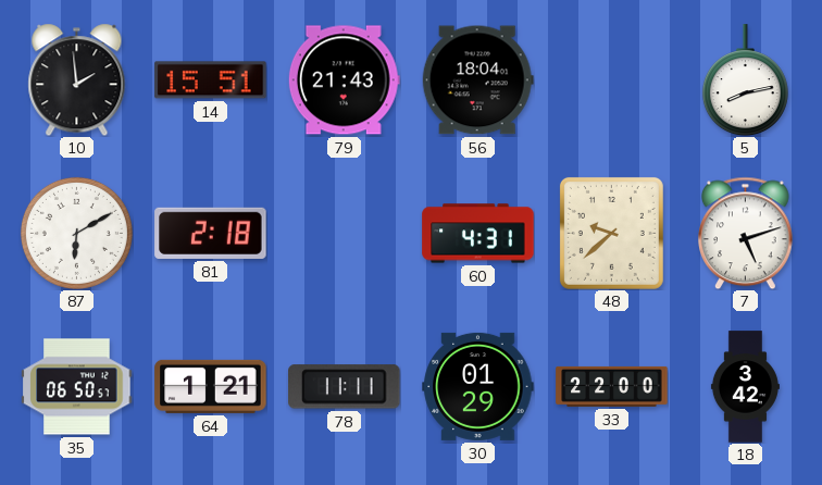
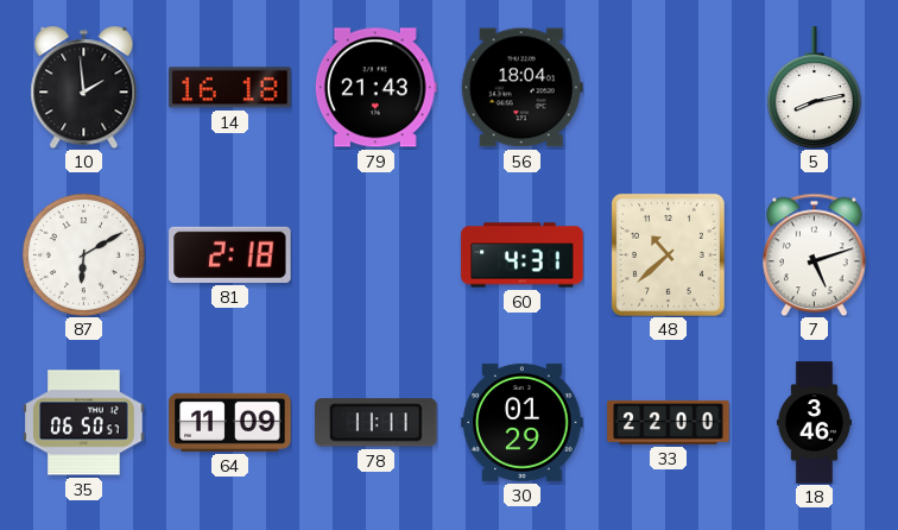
14: 15:51 -> 16:18 (230, 88)
48: 9:38 -> 10:38 (668, 254)
64: 1:21 -> 11:09 (230, 422)
18: 3:42 -> 3:46 (814, 423)
